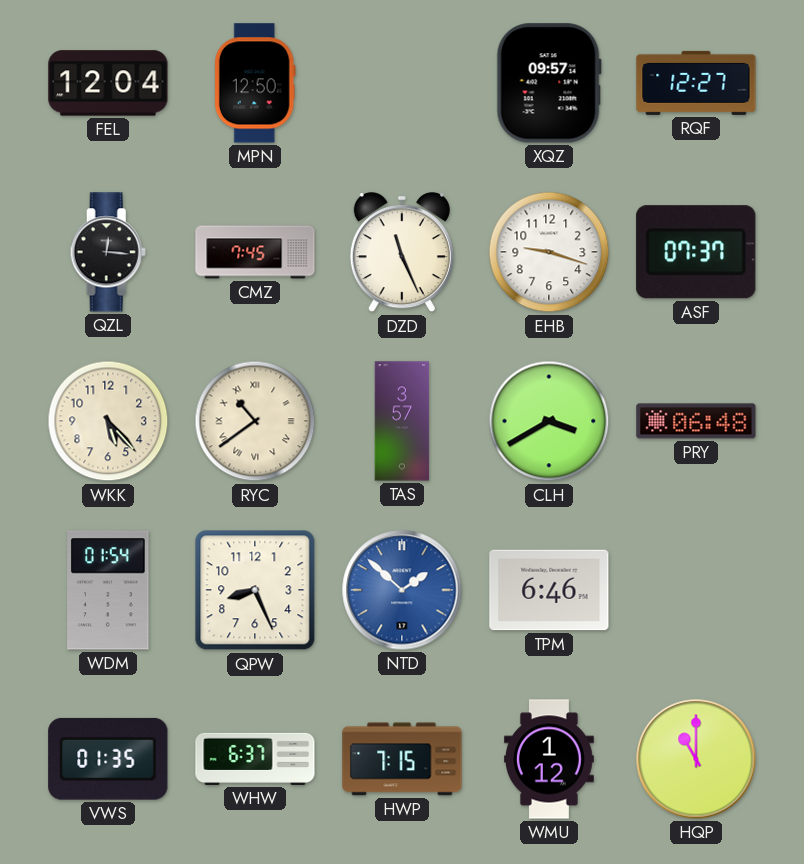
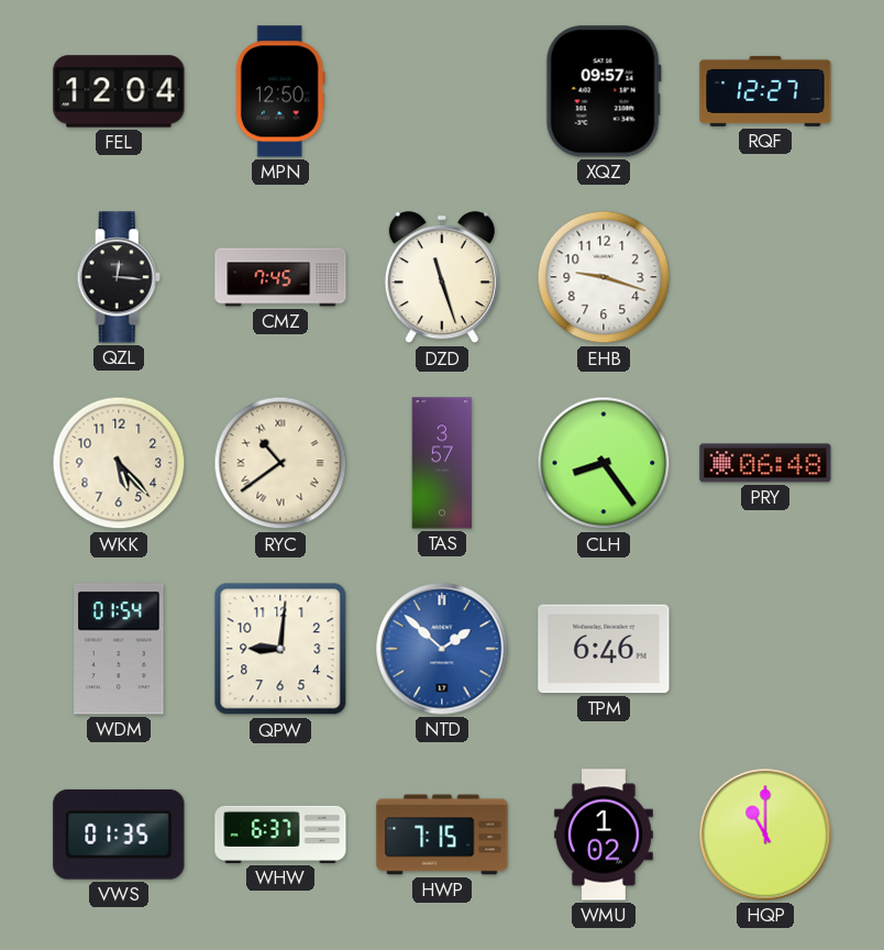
DZD: 11:26 -> 11:27 (442, 278)
ASF: 07:37 -> none (696, 252)
CLH: 3:40 -> 8:24 (604, 463)
QPW: 8:26 -> 9:01 (280, 649)
WMU: 1:12 -> 1:02 (605, 835)
